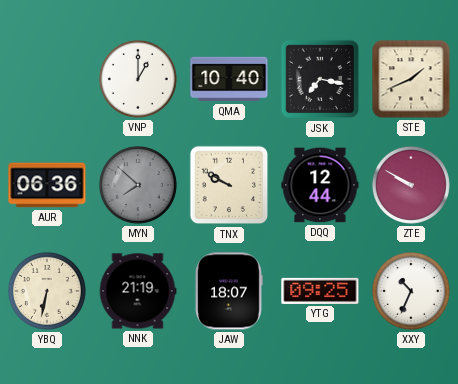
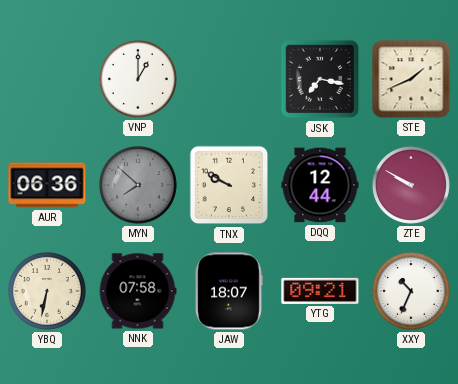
QMA: 10:40 -> none (229, 79)
NNK: 21:19 -> 07:58 (138, 291)
YTG: 09:25 -> 09:21 (320, 291)
